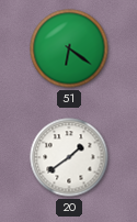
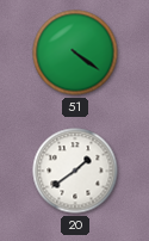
51: 6:21 -> 4:21 (75, 52)
